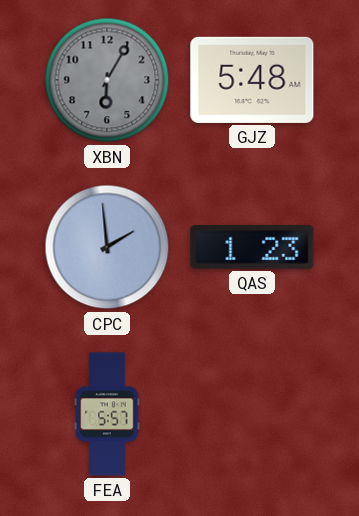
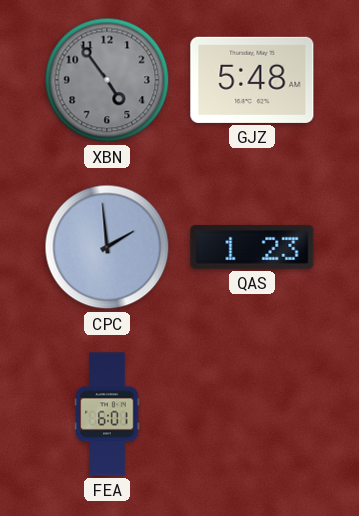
XBN: 6:05 -> 4:54 (107, 80)
FEA: 5:57 -> 6:01 (107, 414)
